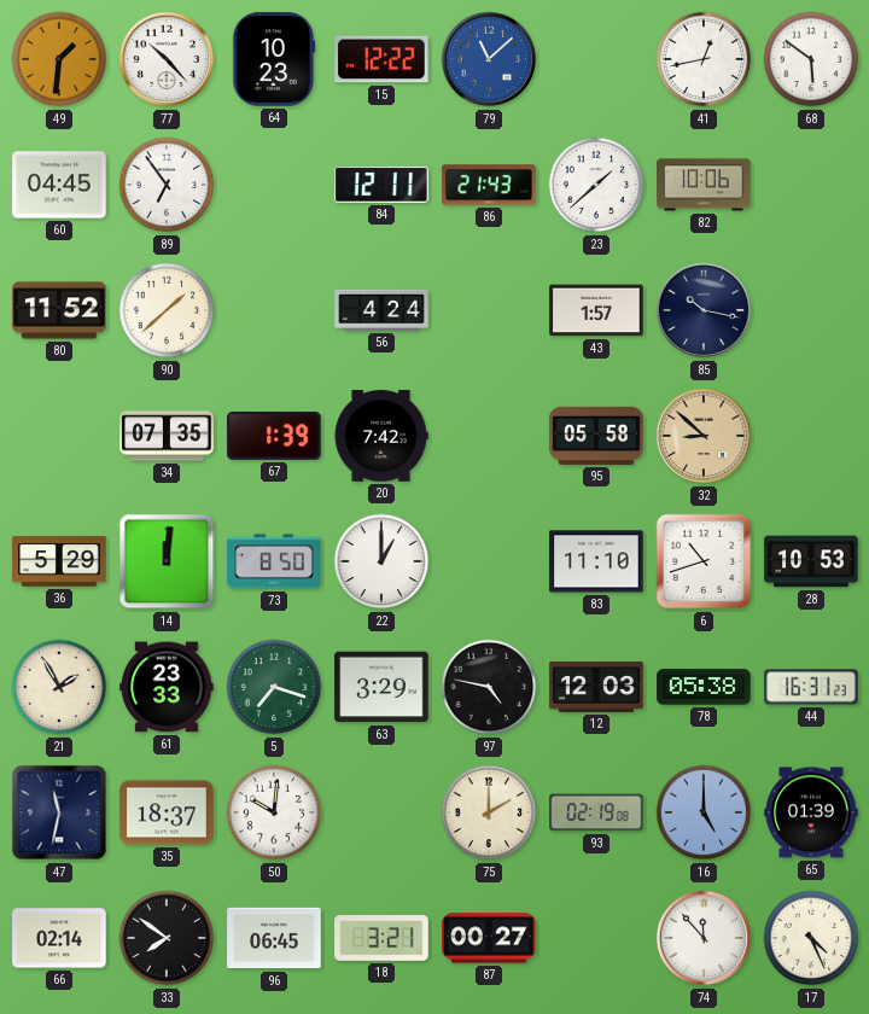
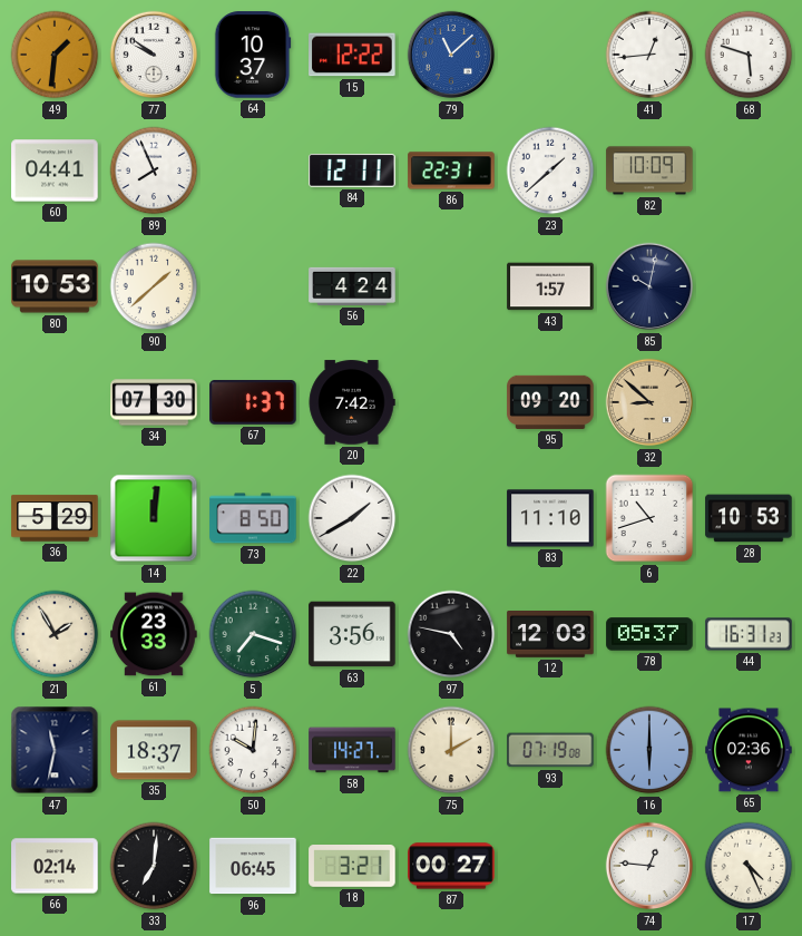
77: 10:23 -> 9:51 (154, 55)
64: 10:23 -> 10:37 (253, 55)
41: 12:43 -> 12:44 (649, 55)
68: 5:51 -> 5:48 (749, 55)
60: 04:45 -> 04:41 (55, 170)
89: 6:54 -> 7:56 (154, 170)
86: 21:43 -> 22:31 (451, 170)
82: 10:06 -> 10:09 (649, 170)
80: 11:52 -> 10:53 (55, 286)
85: 10:17 -> 10:02 (649, 286)
34: 07:35 -> 07:30 (154, 402)
67: 1:39 -> 1:37 (253, 403)
95: 05:58 -> 09:20 (550, 402)
22: 1:00 -> 1:40 (352, 518)
63: 3:29 -> 3:56 (352, 634)
78: 05:38 -> 05:37 (649, 634)
58: none -> 14:27 (352, 750)
93: 02:19 -> 07:19 (550, 750)
16: 5:00 -> 6:00 (649, 750)
65: 01:39 -> 02:36 (749, 750)
33: 7:51 -> 7:01 (154, 866)
74: 11:53 -> 12:46 (649, 866)
